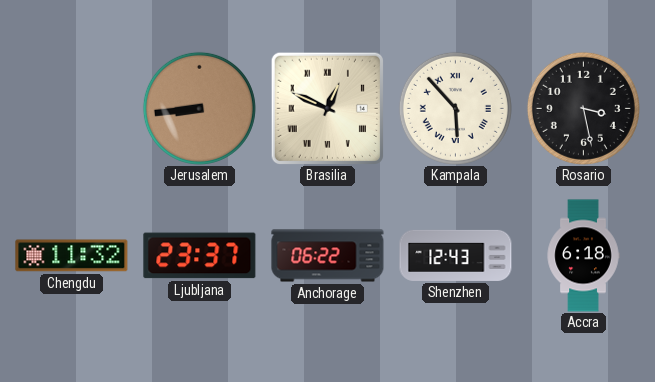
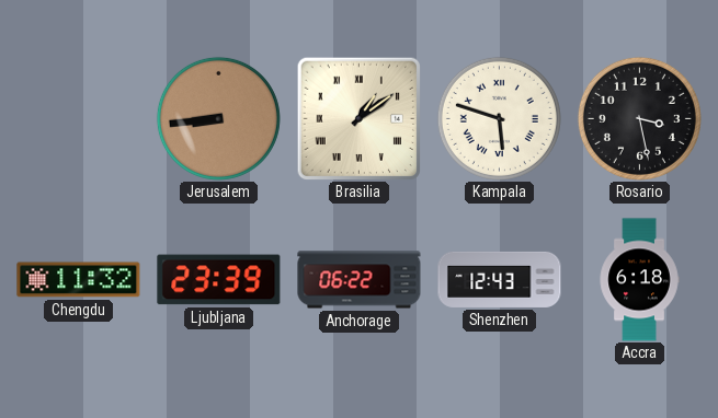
Brasilia: 12:49 -> 1:09 (358, 118)
Kampala: 5:53 -> 5:48 (499, 118)
Ljubljana: 23:37 -> 23:39 (219, 280)
